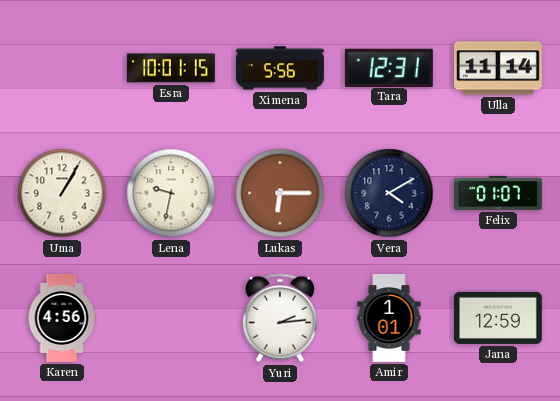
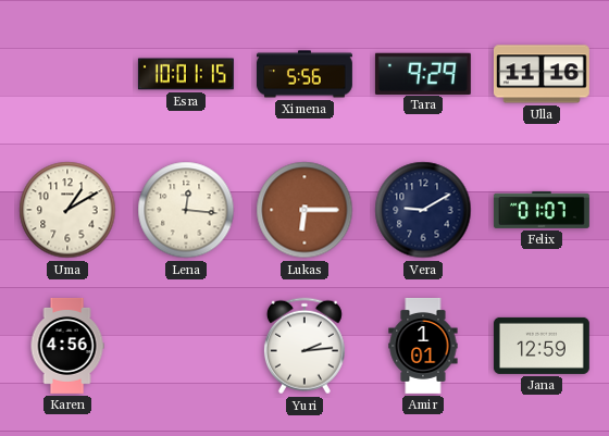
Tara: 12:31 -> 9:29 (423, 73)
Ulla: 11:14 -> 11:16 (542, 74)
Uma: 1:05 -> 1:10 (67, 210)
Lena: 9:32 -> 12:16 (186, 210)
Vera: 4:10 -> 9:10 (423, 210)
